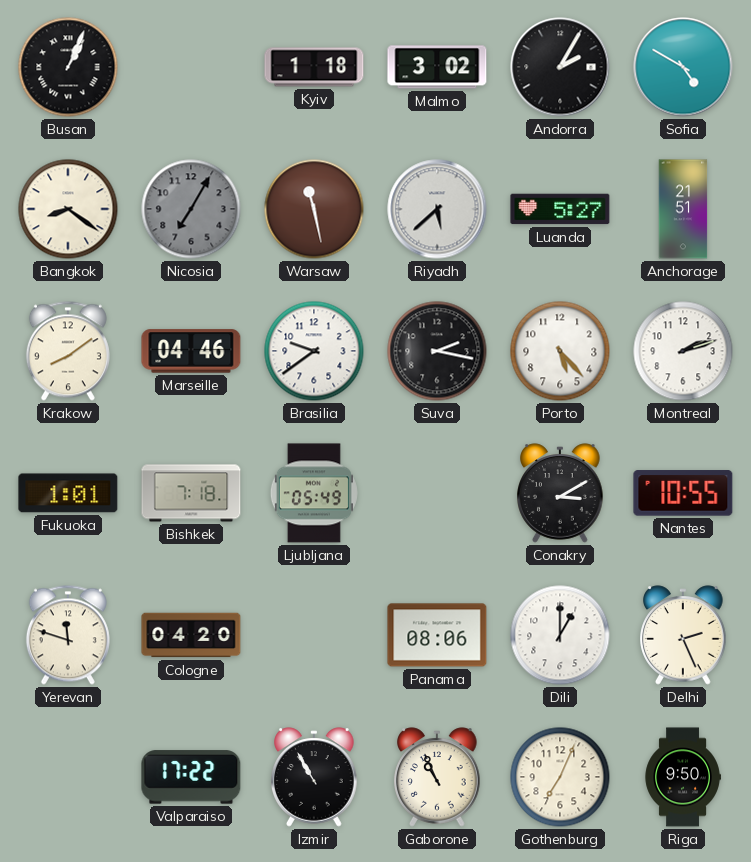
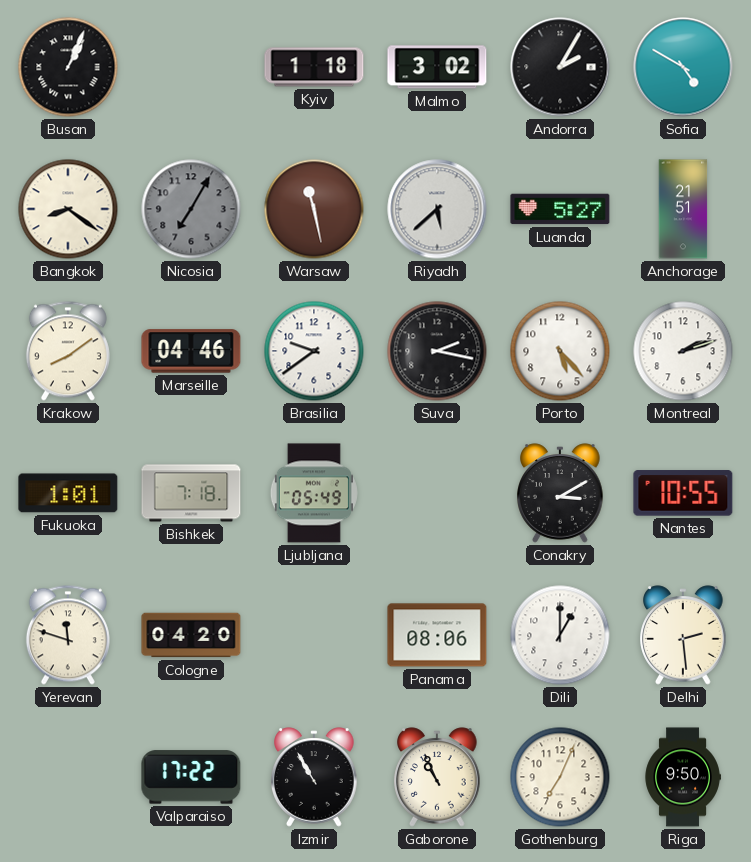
Delhi: 2:26 -> 2:29 (683, 635)
